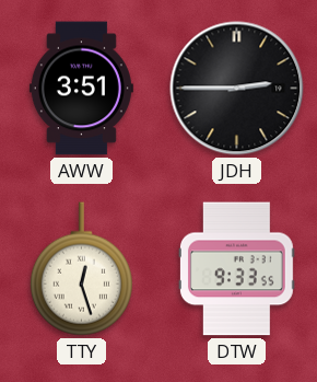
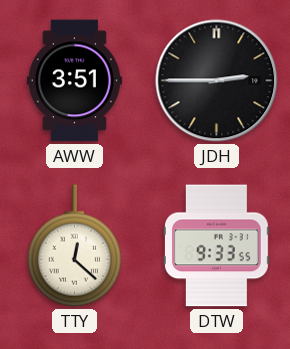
TTY: 12:27 -> 12:22 (74, 246)
